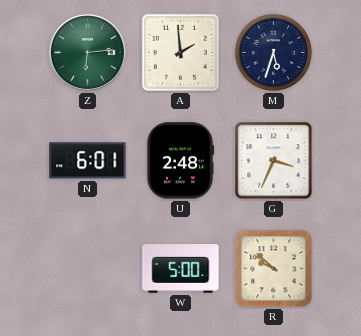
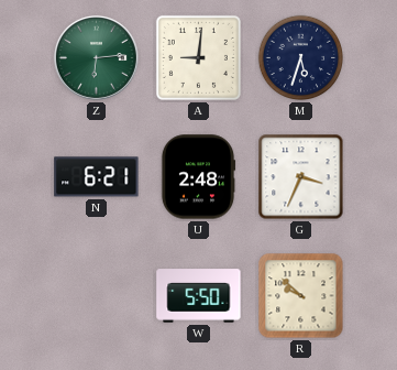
A: 1:59 -> 9:01 (198, 57)
N: 6:01 -> 6:21 (97, 177)
W: 5:00 -> 5:50 (199, 296)
